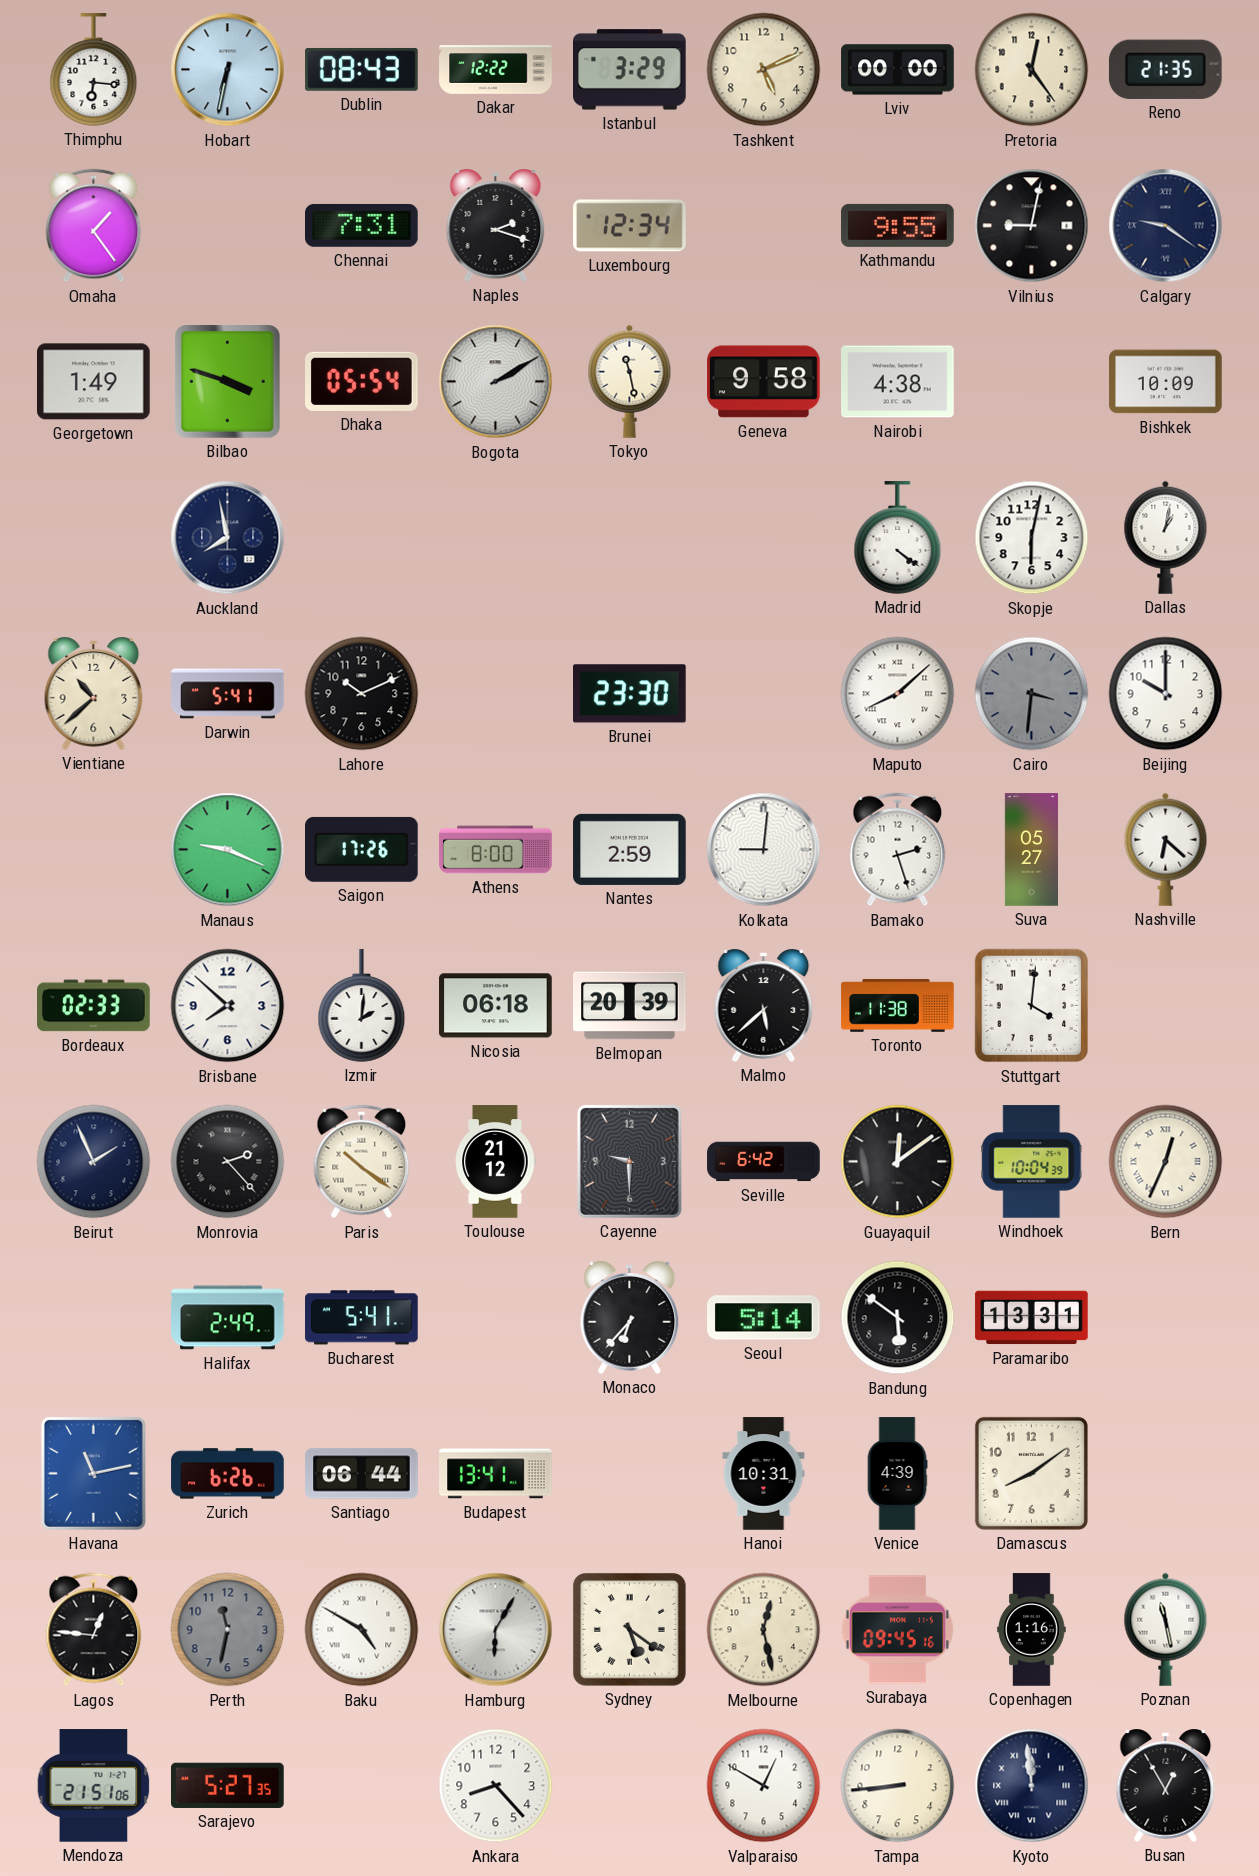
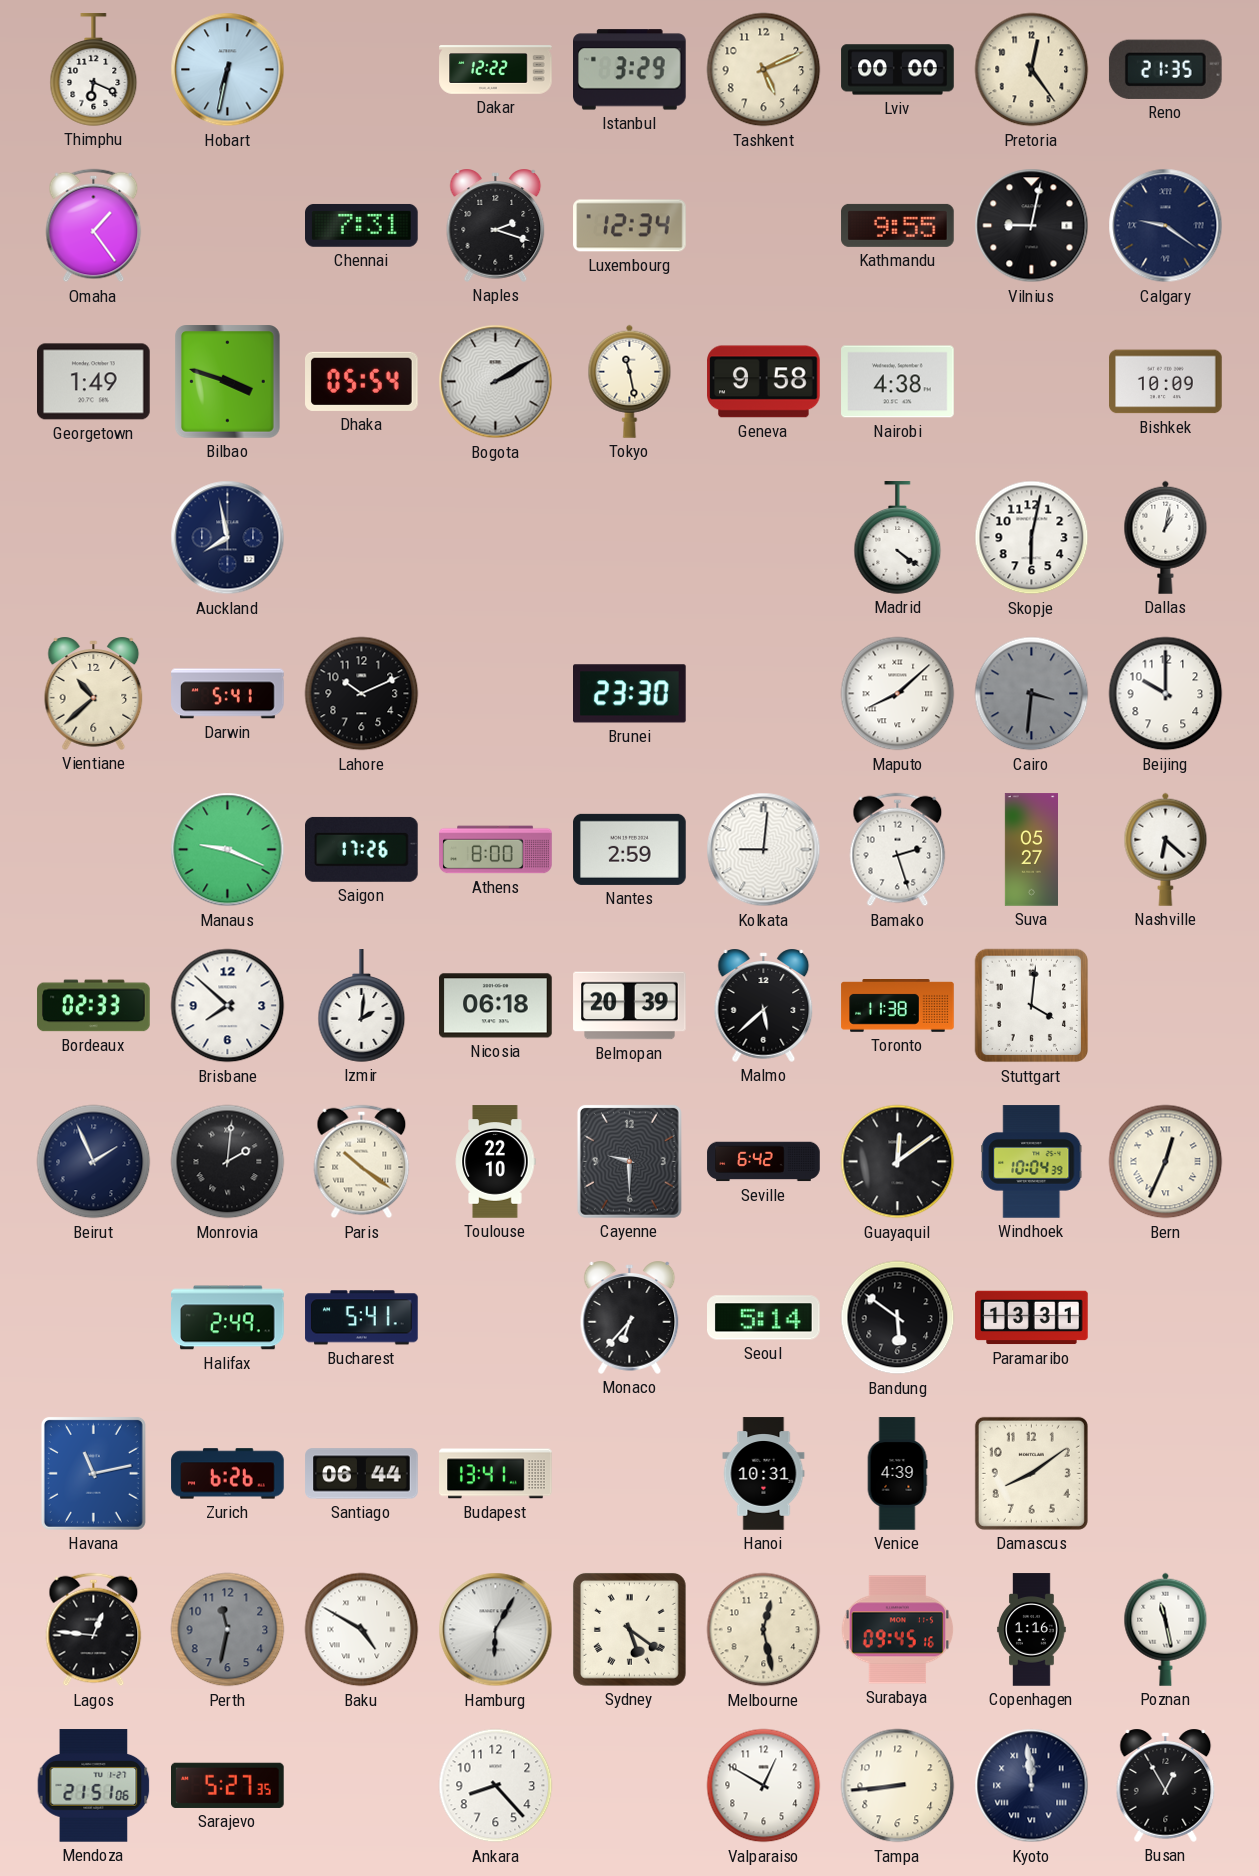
Thimphu: 6:16 -> 6:19 (94, 70)
Dublin: 08:43 -> none (362, 70)
Monrovia: 2:23 -> 2:01 (228, 1162)
Toulouse: 21:12 -> 22:10 (495, 1162)
